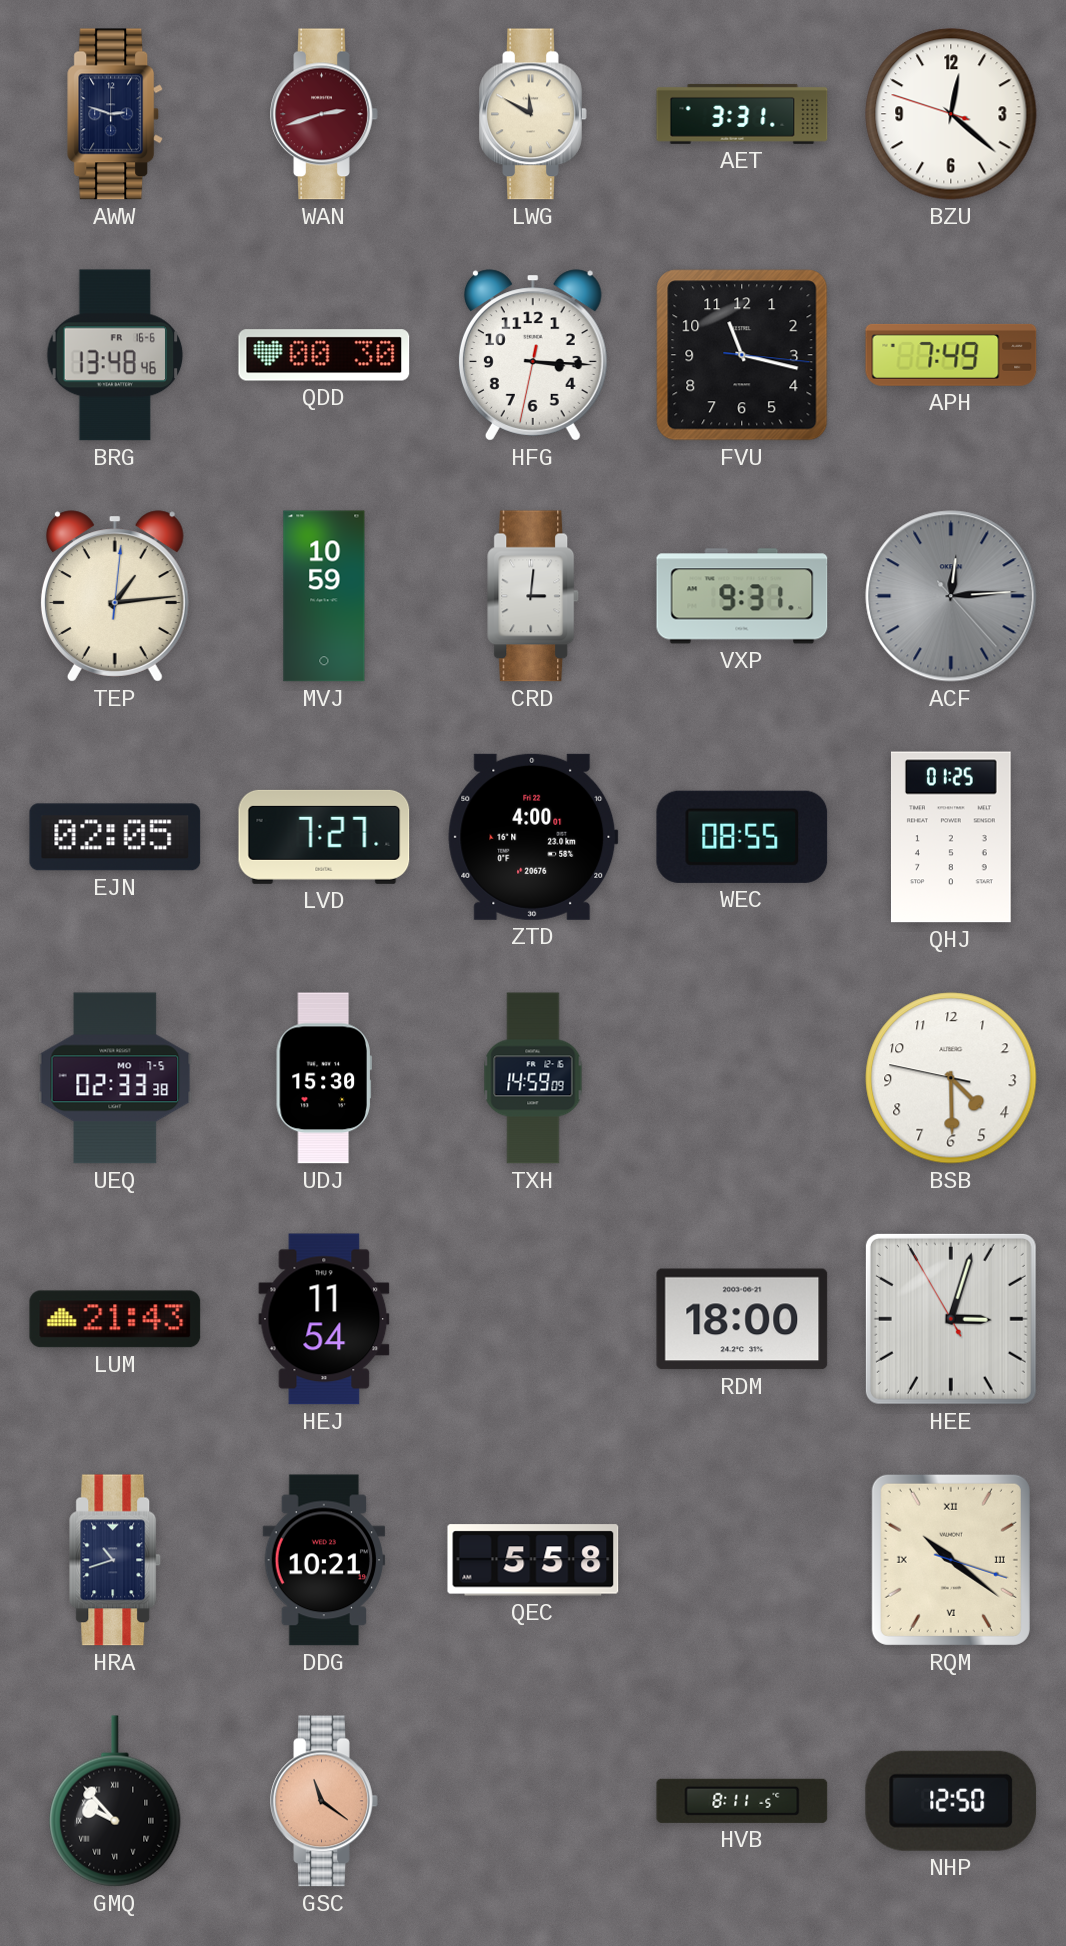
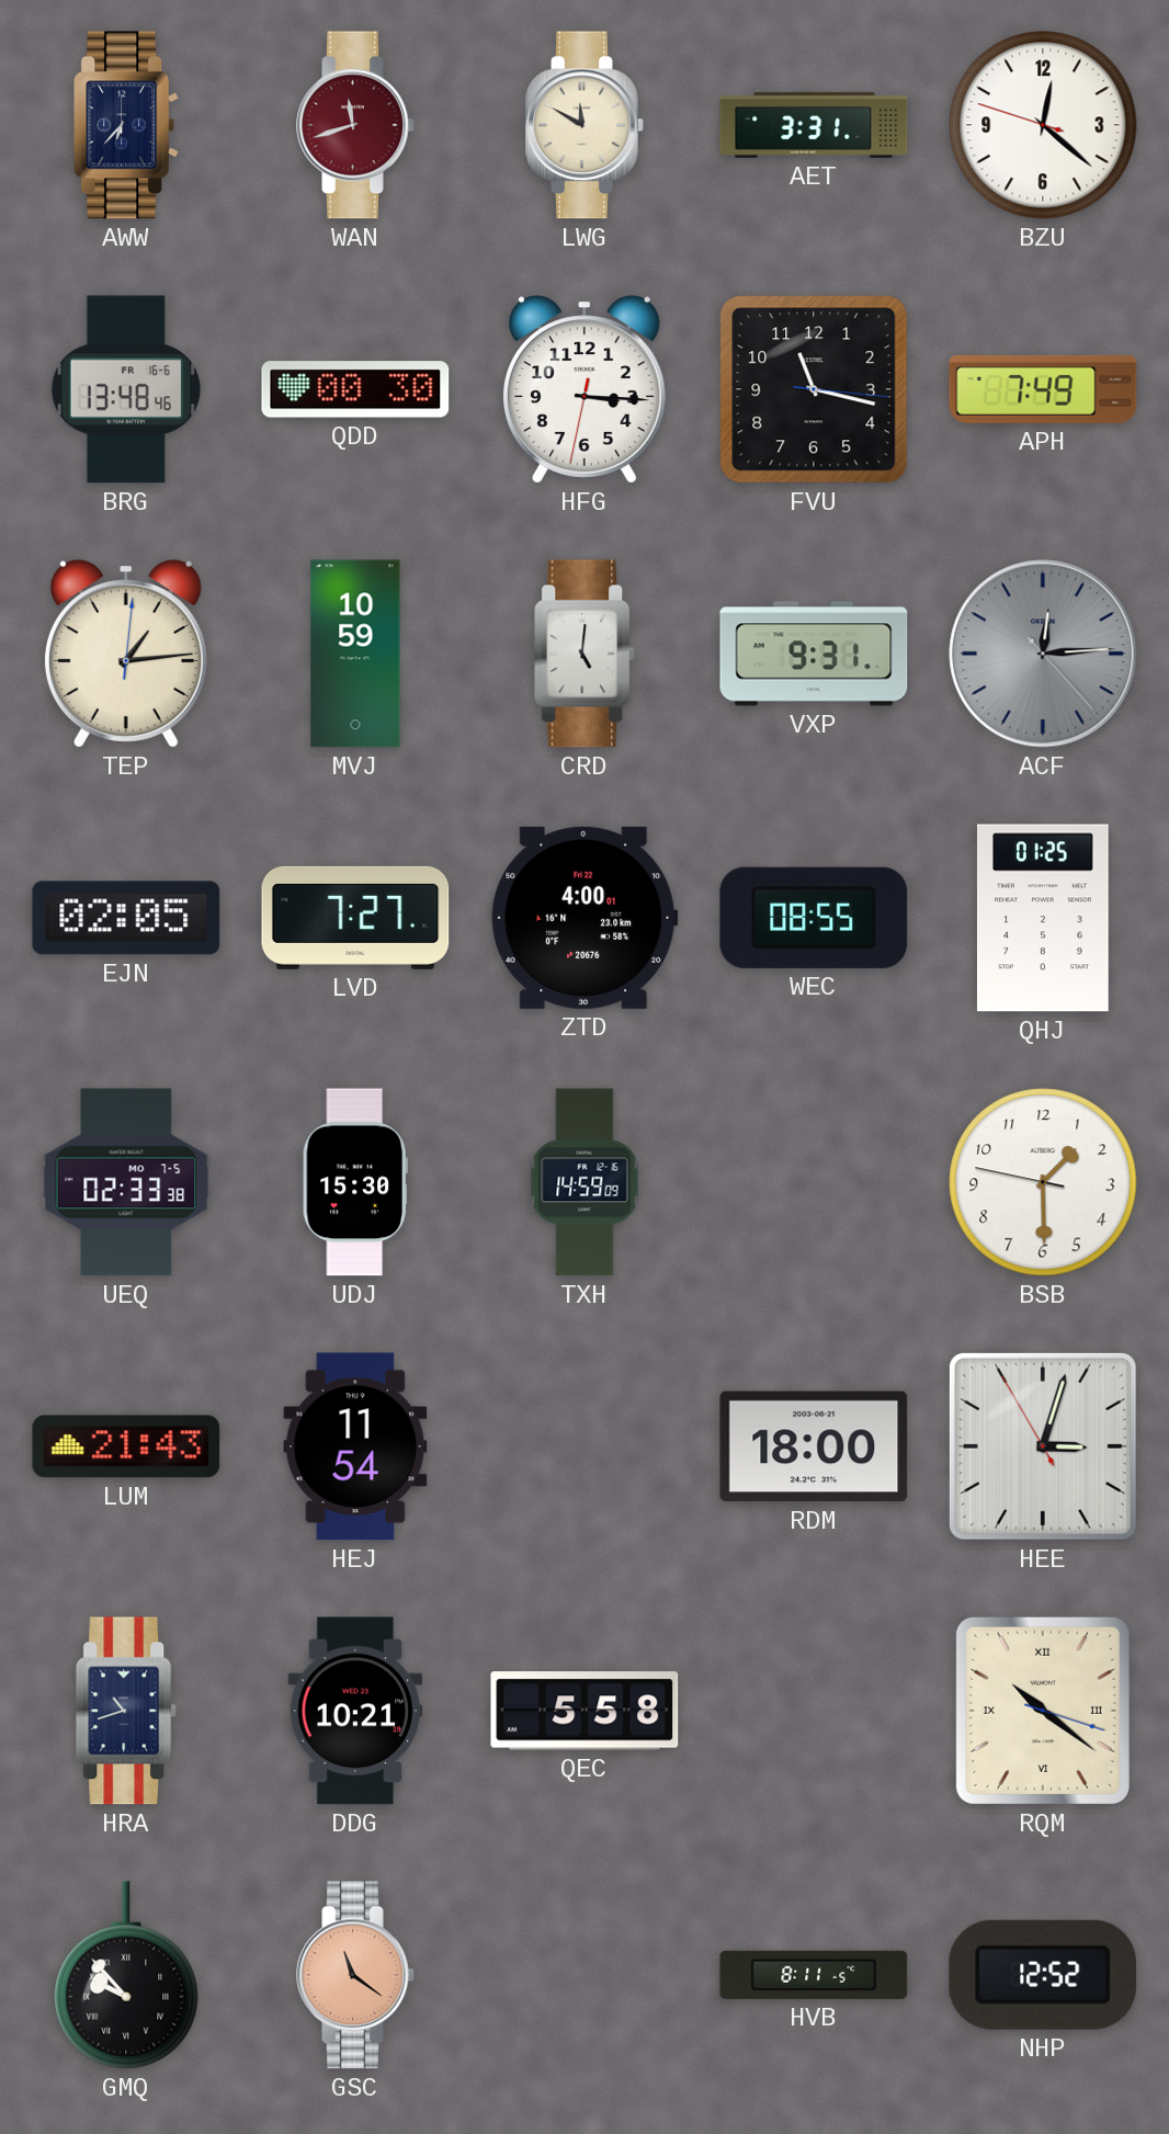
AWW: 2:48 -> 6:37 (127, 125)
WAN: 2:42 -> 11:42 (355, 125)
CRD: 3:01 -> 5:01 (586, 654)
BSB: 4:29 -> 1:29 (1043, 1182)
NHP: 12:50 -> 12:52 (1043, 1975)
